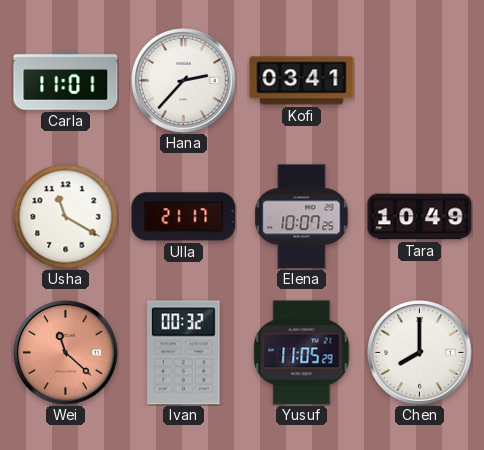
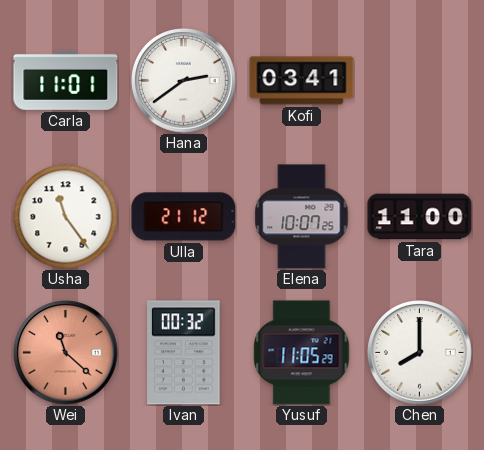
Hana: 2:37 -> 2:39 (184, 81)
Usha: 11:20 -> 11:24 (66, 217)
Ulla: 21:17 -> 21:12 (184, 217)
Tara: 10:49 -> 11:00 (420, 217)
